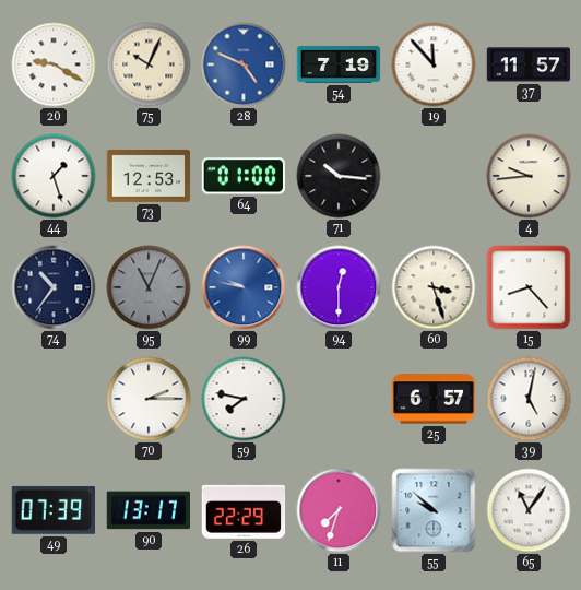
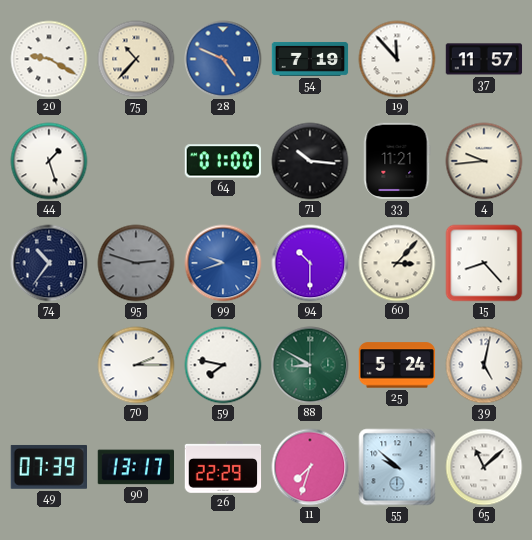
75: 10:04 -> 10:37 (136, 59)
73: 12:53 -> none (149, 177)
33: none -> 11:21 (397, 161)
95: 11:04 -> 2:48 (136, 263)
99: 9:47 -> 9:42 (223, 263)
94: 12:30 -> 10:30 (310, 263)
60: 3:27 -> 3:07 (397, 263)
88: none -> 8:50 (310, 365)
25: 6:57 -> 5:24 (397, 365)
65: 11:06 -> 11:08 (484, 467)
